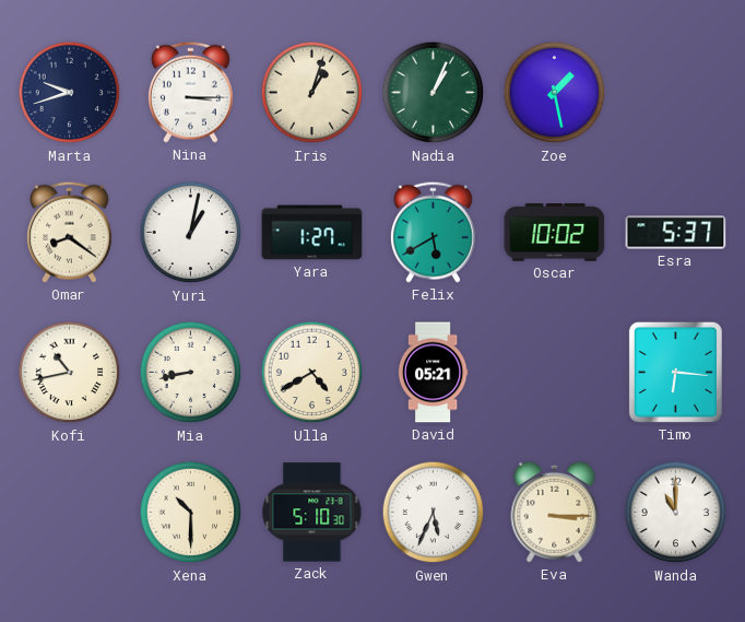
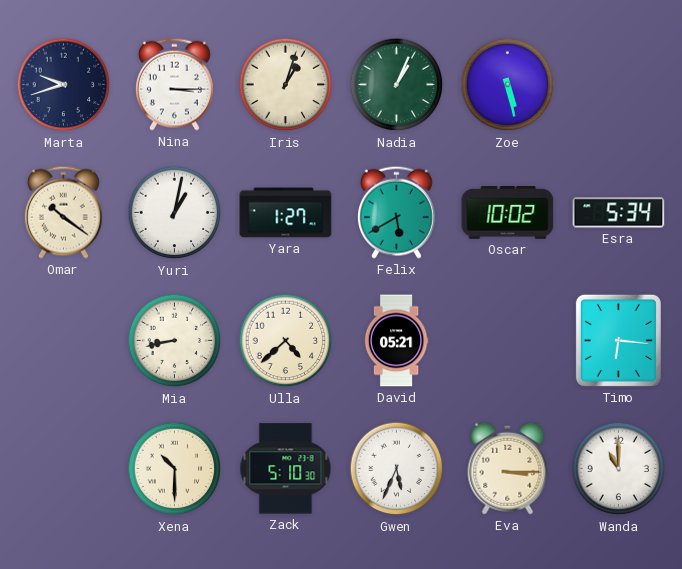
Zoe: 1:28 -> 5:28 (508, 85)
Omar: 8:21 -> 10:21 (63, 212)
Esra: 5:37 -> 5:34 (619, 213)
Kofi: 10:43 -> none (70, 373)
Ulla: 4:40 -> 4:38 (286, 341)
